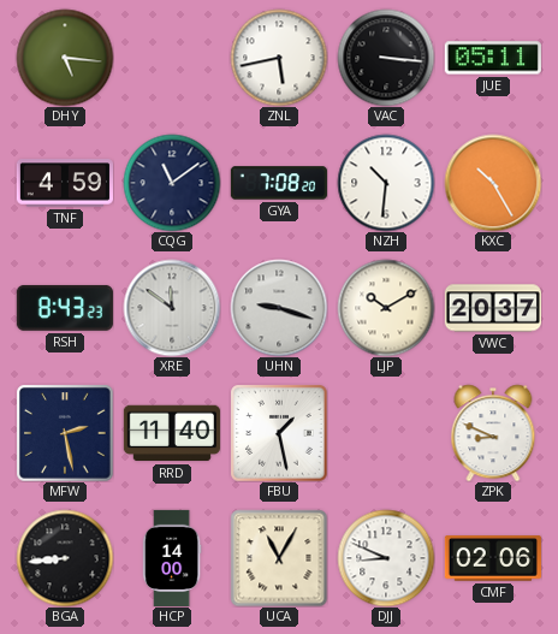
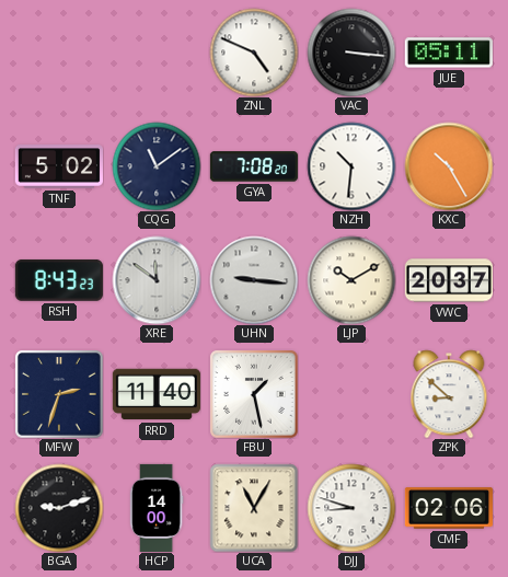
DHY: 5:16 -> none (65, 58)
ZNL: 5:43 -> 4:49 (254, 53)
TNF: 4:59 -> 5:02 (58, 166)
UHN: 9:18 -> 9:16 (254, 280)
MFW: 2:28 -> 2:33 (59, 394)
ZPK: 8:49 -> 8:52 (449, 394)
BGA: 8:44 -> 9:12 (59, 508)
DJJ: 8:49 -> 8:48 (351, 508)
